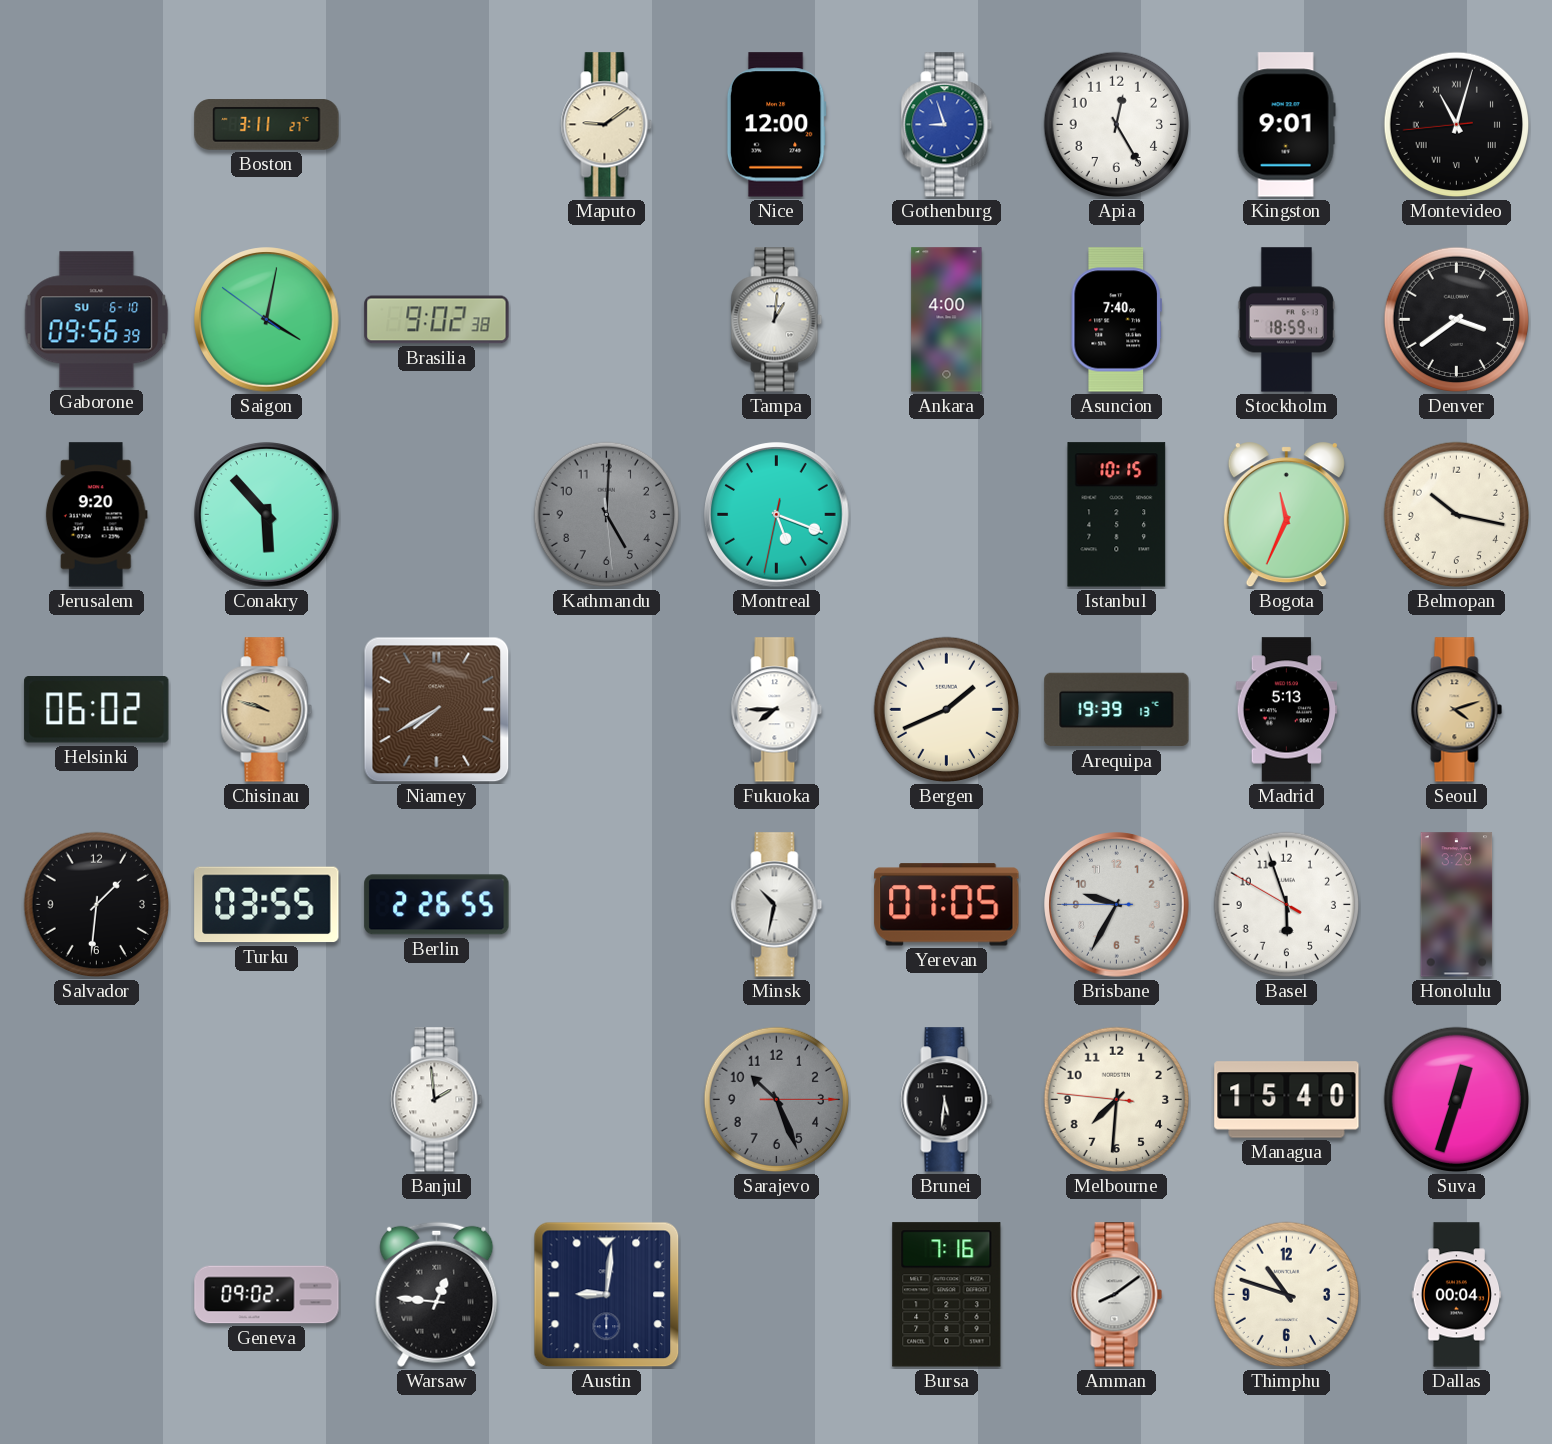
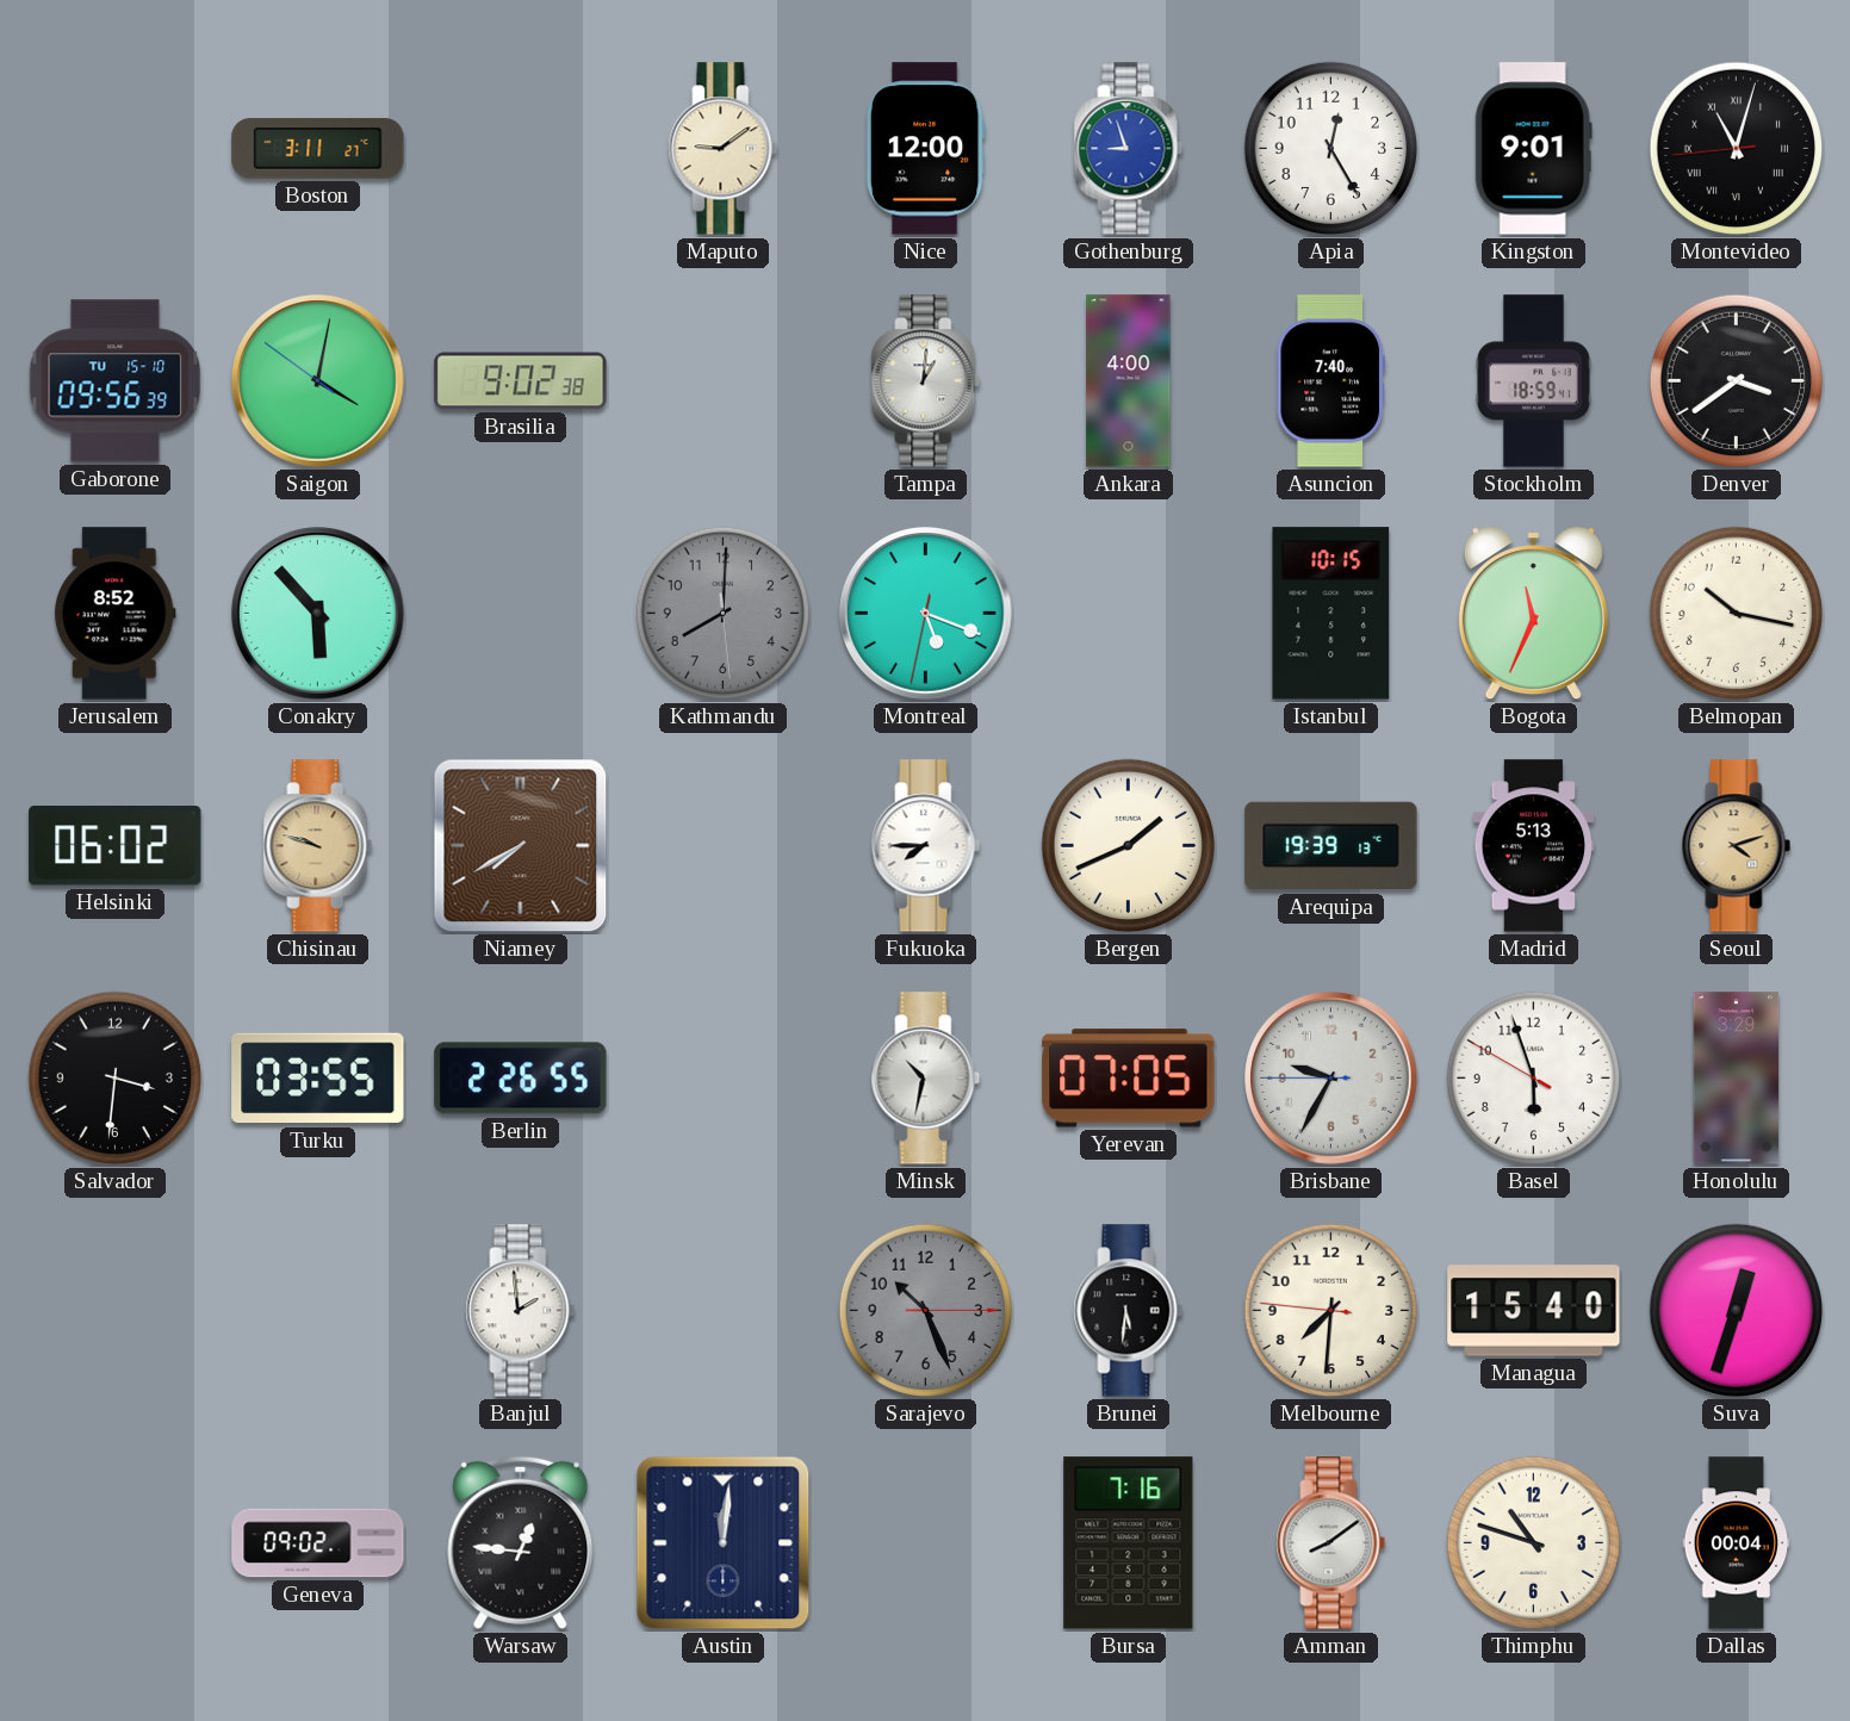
Gaborone date: SU 6-10 -> TU 15-10 (116, 381)
Jerusalem: 9:20 -> 8:52 (114, 614)
Kathmandu: 5:00 -> 8:00 (724, 614)
Salvador: 1:31 -> 3:31 (116, 1079)
Austin: 9:01 -> 12:01 (724, 1543)
